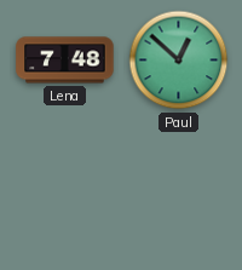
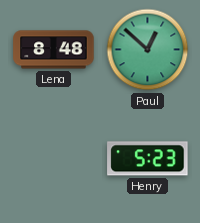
Lena: 7:48 -> 8:48 (54, 50)
Henry: none -> 5:23 (148, 159)
